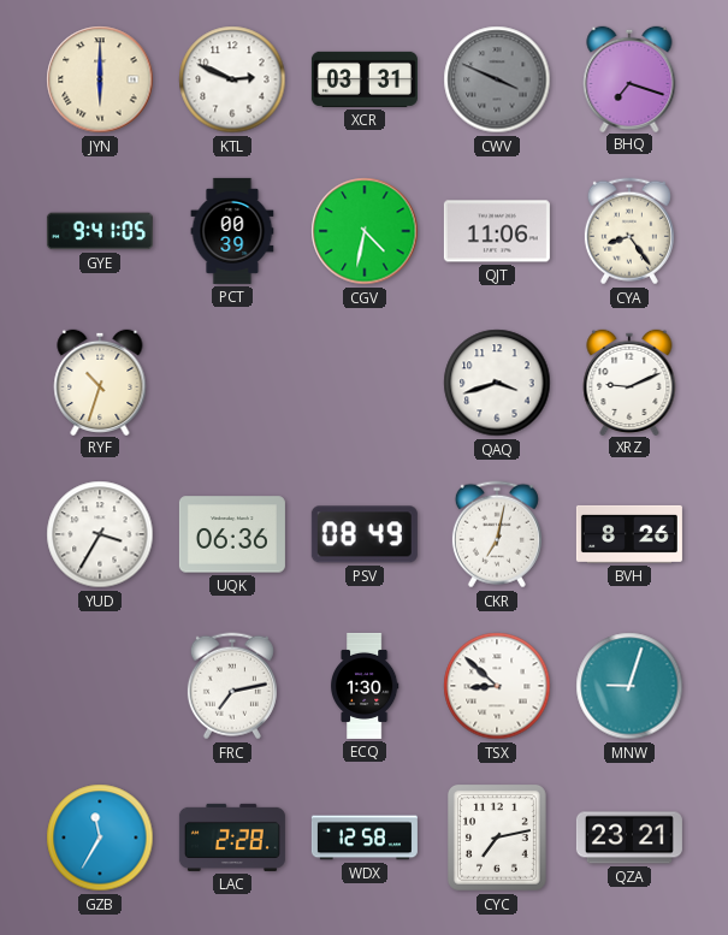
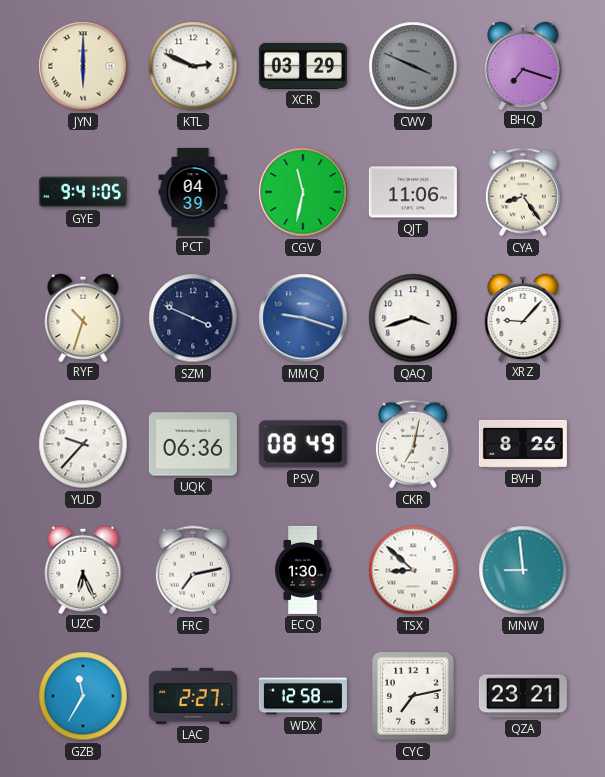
XCR: 03:31 -> 03:29 (303, 66)
PCT: 00:39 -> 04:39 (193, 192)
CGV: 4:32 -> 11:32 (303, 192)
SZM: none -> 3:49 (193, 318)
MMQ: none -> 9:18 (303, 318)
XRZ: 9:11 -> 9:07 (523, 317)
YUD: 3:35 -> 9:37 (83, 444)
UZC: none -> 6:26 (83, 569)
MNW: 9:03 -> 8:59 (523, 570)
LAC: 2:28 -> 2:27 (193, 696)
